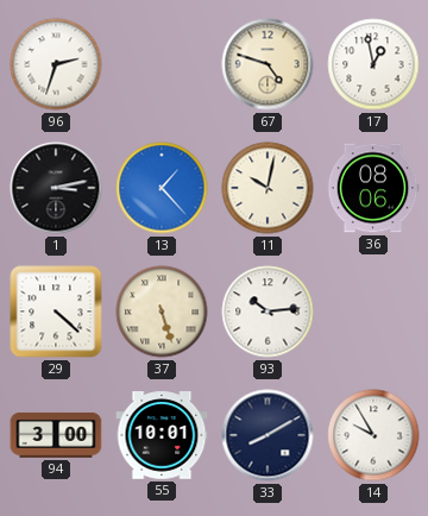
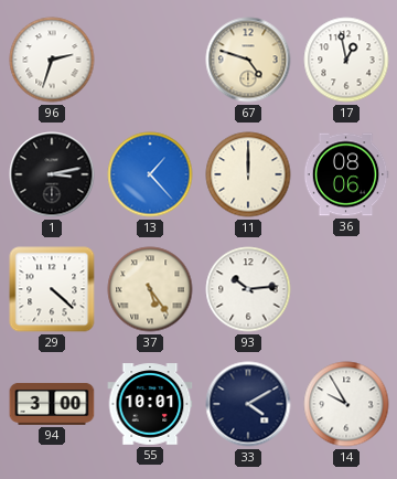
11: 10:02 -> 12:00 (248, 174)
37: 5:27 -> 5:24 (150, 289)
33: 8:10 -> 4:10 (248, 404)
